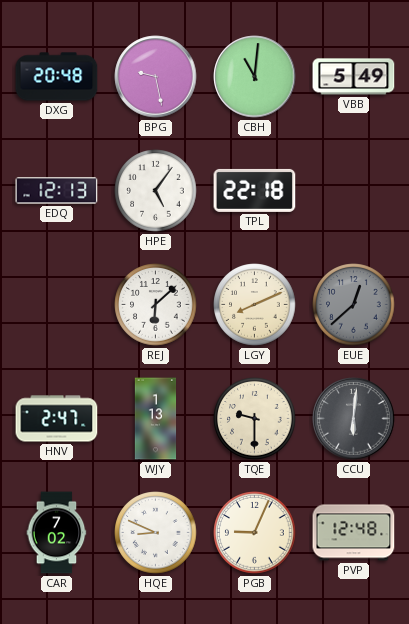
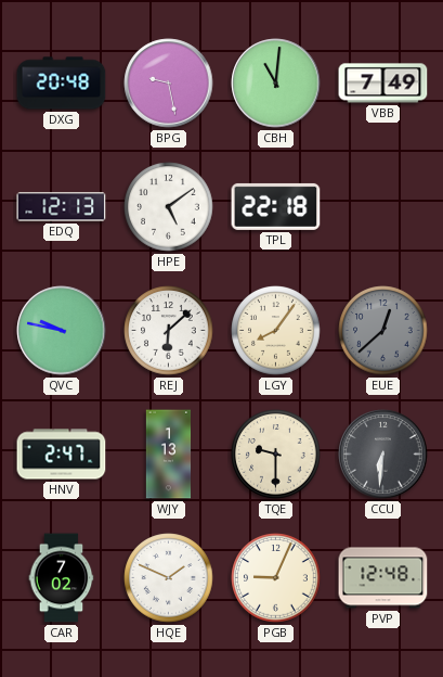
VBB: 5:49 -> 7:49 (383, 84)
HPE: 5:06 -> 5:09 (169, 207)
QVC: none -> 9:47 (62, 331)
LGY: 8:11 -> 8:06 (276, 331)
CCU: 6:01 -> 6:31 (383, 455)
HQE: 8:49 -> 1:49 (169, 578)
